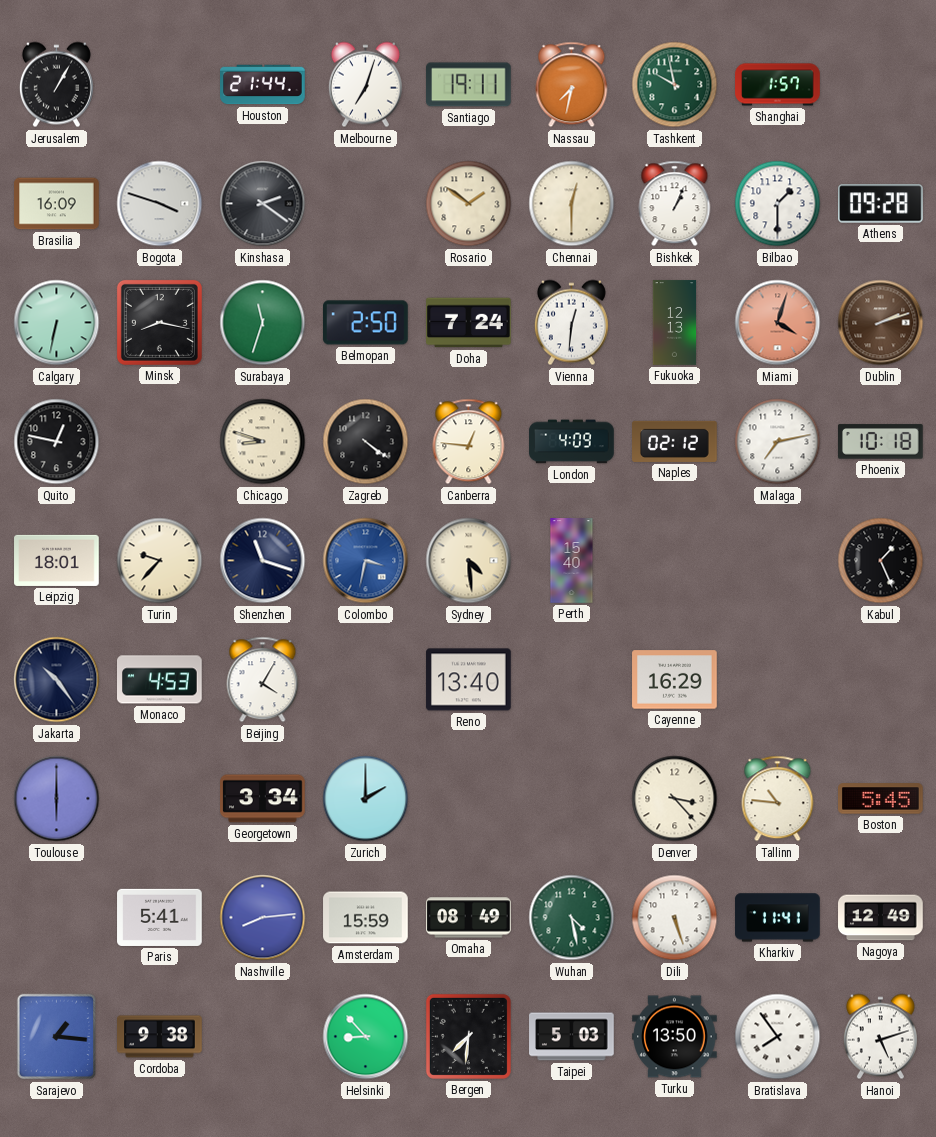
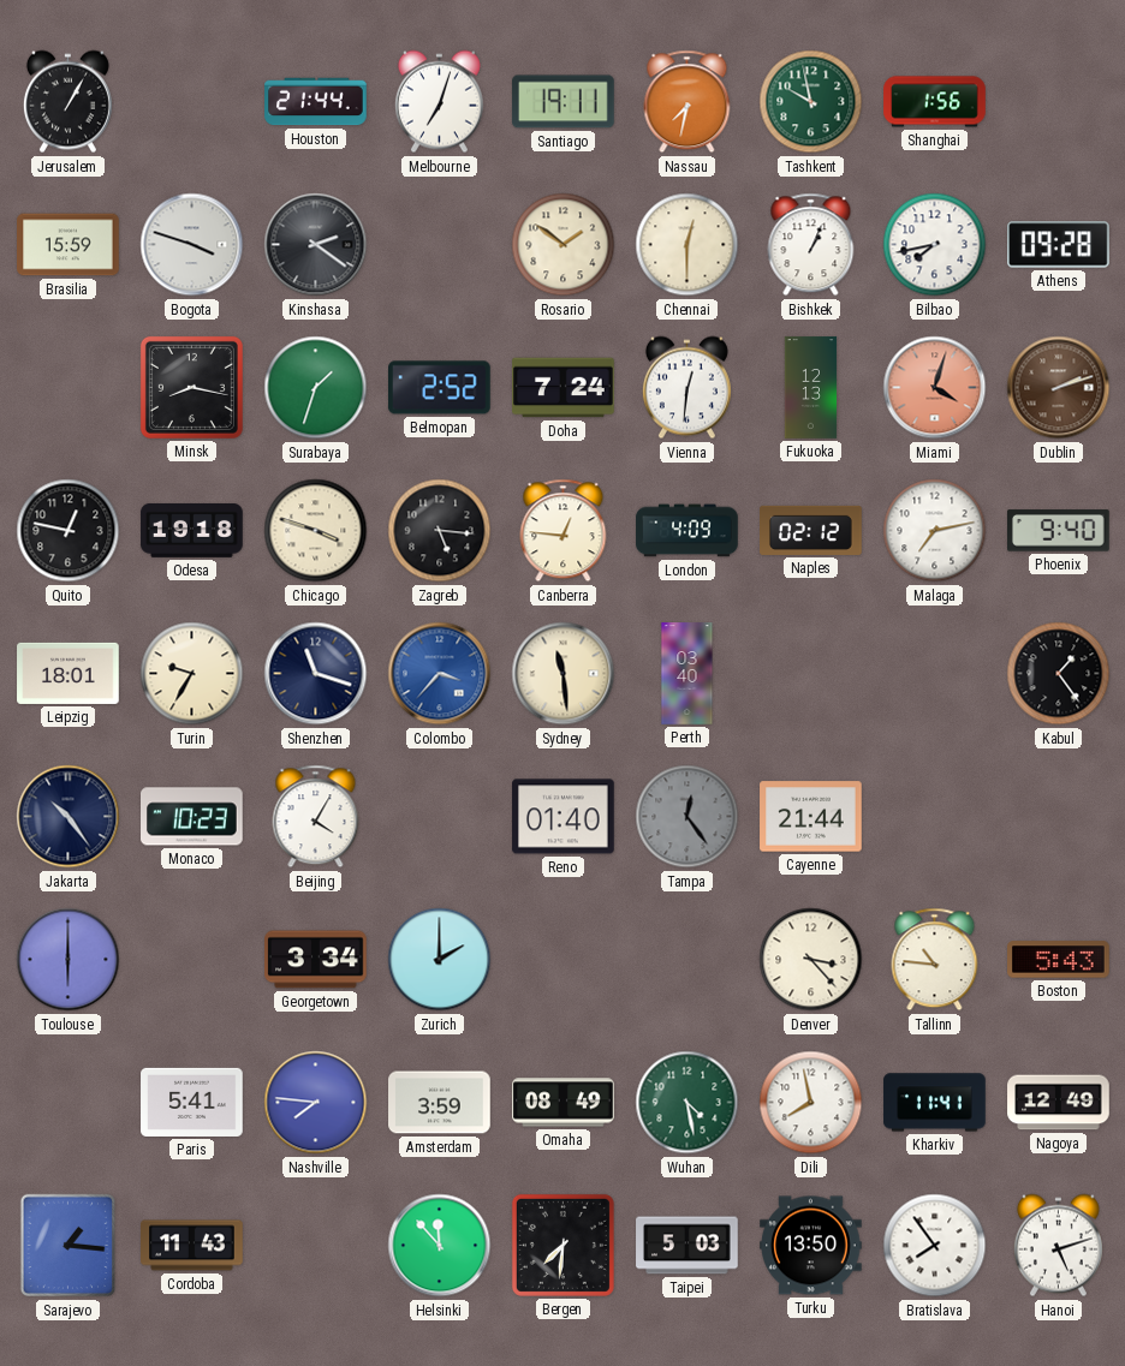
Shanghai: 1:57 -> 1:56 (935, 102)
Brasilia: 16:09 -> 15:59 (69, 245)
Bilbao: 1:30 -> 7:43 (935, 245)
Calgary: 6:32 -> none (57, 323)
Surabaya: 11:33 -> 1:33 (316, 388)
Belmopan: 2:50 -> 2:52 (440, 388)
Odesa: none -> 19:18 (192, 530)
Chicago: 8:48 -> 3:48 (316, 531)
Zagreb: 4:21 -> 5:16 (440, 531)
Phoenix: 10:18 -> 9:40 (1059, 531)
Turin: 9:37 -> 9:35 (192, 674)
Colombo: 3:32 -> 3:37 (440, 674)
Sydney: 4:29 -> 11:29 (564, 674)
Perth: 15:40 -> 03:40 (687, 674)
Kabul: 1:26 -> 1:24 (1059, 674)
Monaco: 4:53 -> 10:23 (192, 817)
Reno: 13:40 -> 01:40 (564, 817)
Tampa: none -> 12:24 (687, 817)
Cayenne: 16:29 -> 21:44 (811, 817)
Boston: 5:45 -> 5:43 (1059, 960)
Nashville: 8:14 -> 7:46 (316, 1103)
Amsterdam: 15:59 -> 3:59 (440, 1103)
Dili: 5:27 -> 7:58 (811, 1103)
Cordoba: 9:38 -> 11:43 (192, 1246)
Helsinki: 8:53 -> 11:53 (440, 1246)
